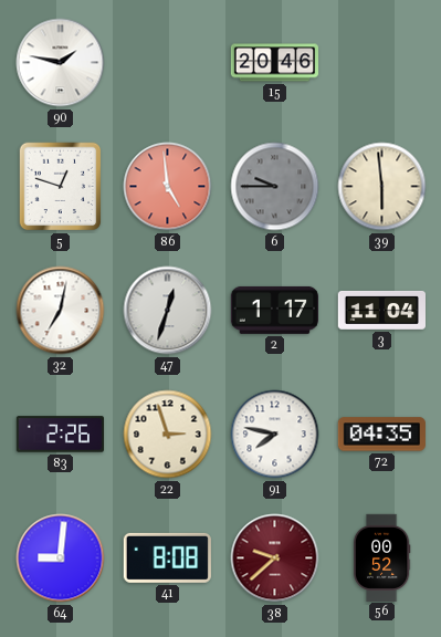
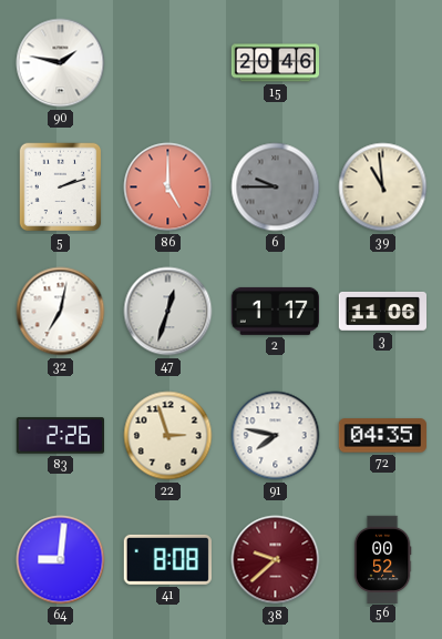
5: 12:48 -> 2:12 (61, 187)
86: 4:59 -> 5:00 (168, 187)
39: 5:59 -> 10:59 (383, 187)
3: 11:04 -> 11:06 (382, 311)
